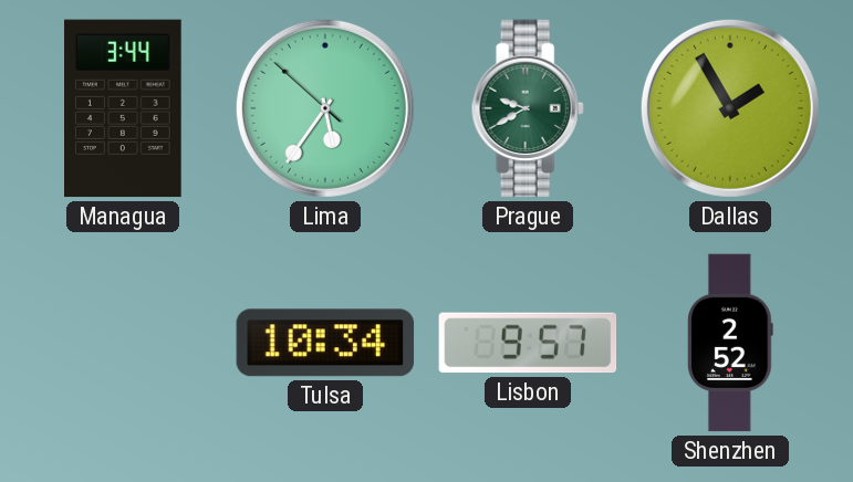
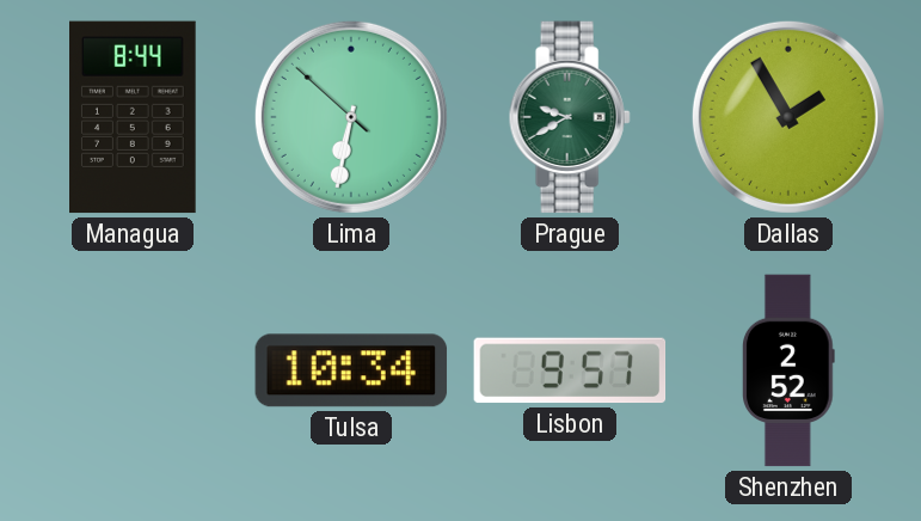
Managua: 3:44 -> 8:44 (134, 117)
Lima: 5:35 -> 6:31 (351, 117)
